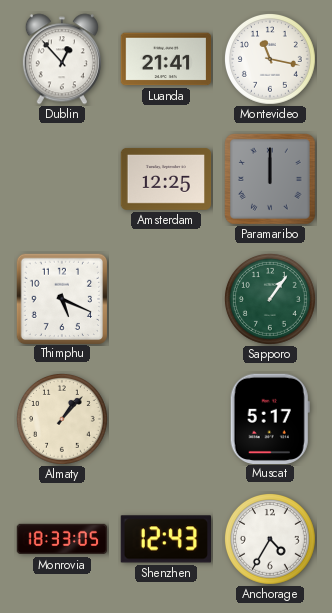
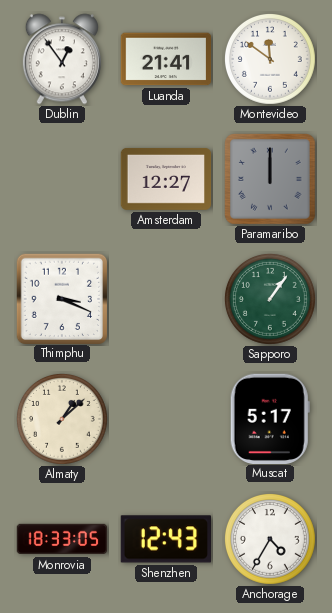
Dublin: 12:53 -> 12:54 (62, 59)
Montevideo: 11:17 -> 11:51 (270, 59)
Amsterdam: 12:25 -> 12:27 (166, 179)
Thimphu: 5:19 -> 3:19 (61, 298)
Almaty: 1:07 -> 1:08 (62, 419)
